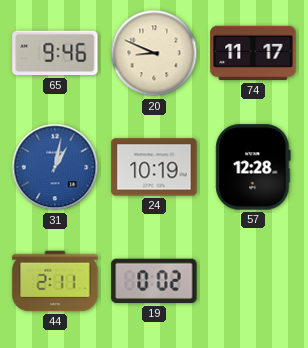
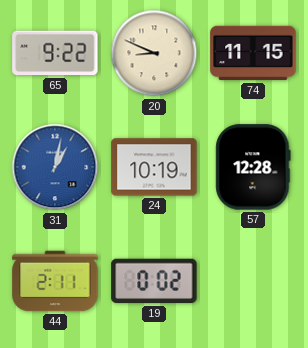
65: 9:46 -> 9:22 (55, 53)
74: 11:17 -> 11:15 (253, 53)
